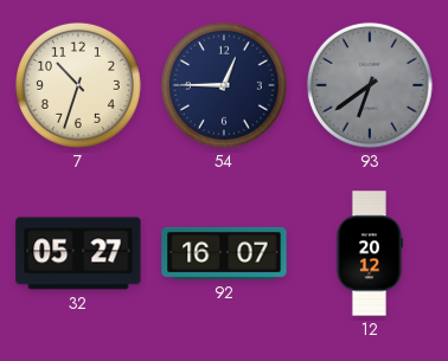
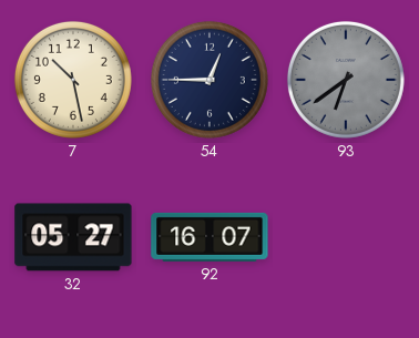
7: 10:33 -> 10:28 (73, 80)
12: 20:12 -> none (369, 253)
